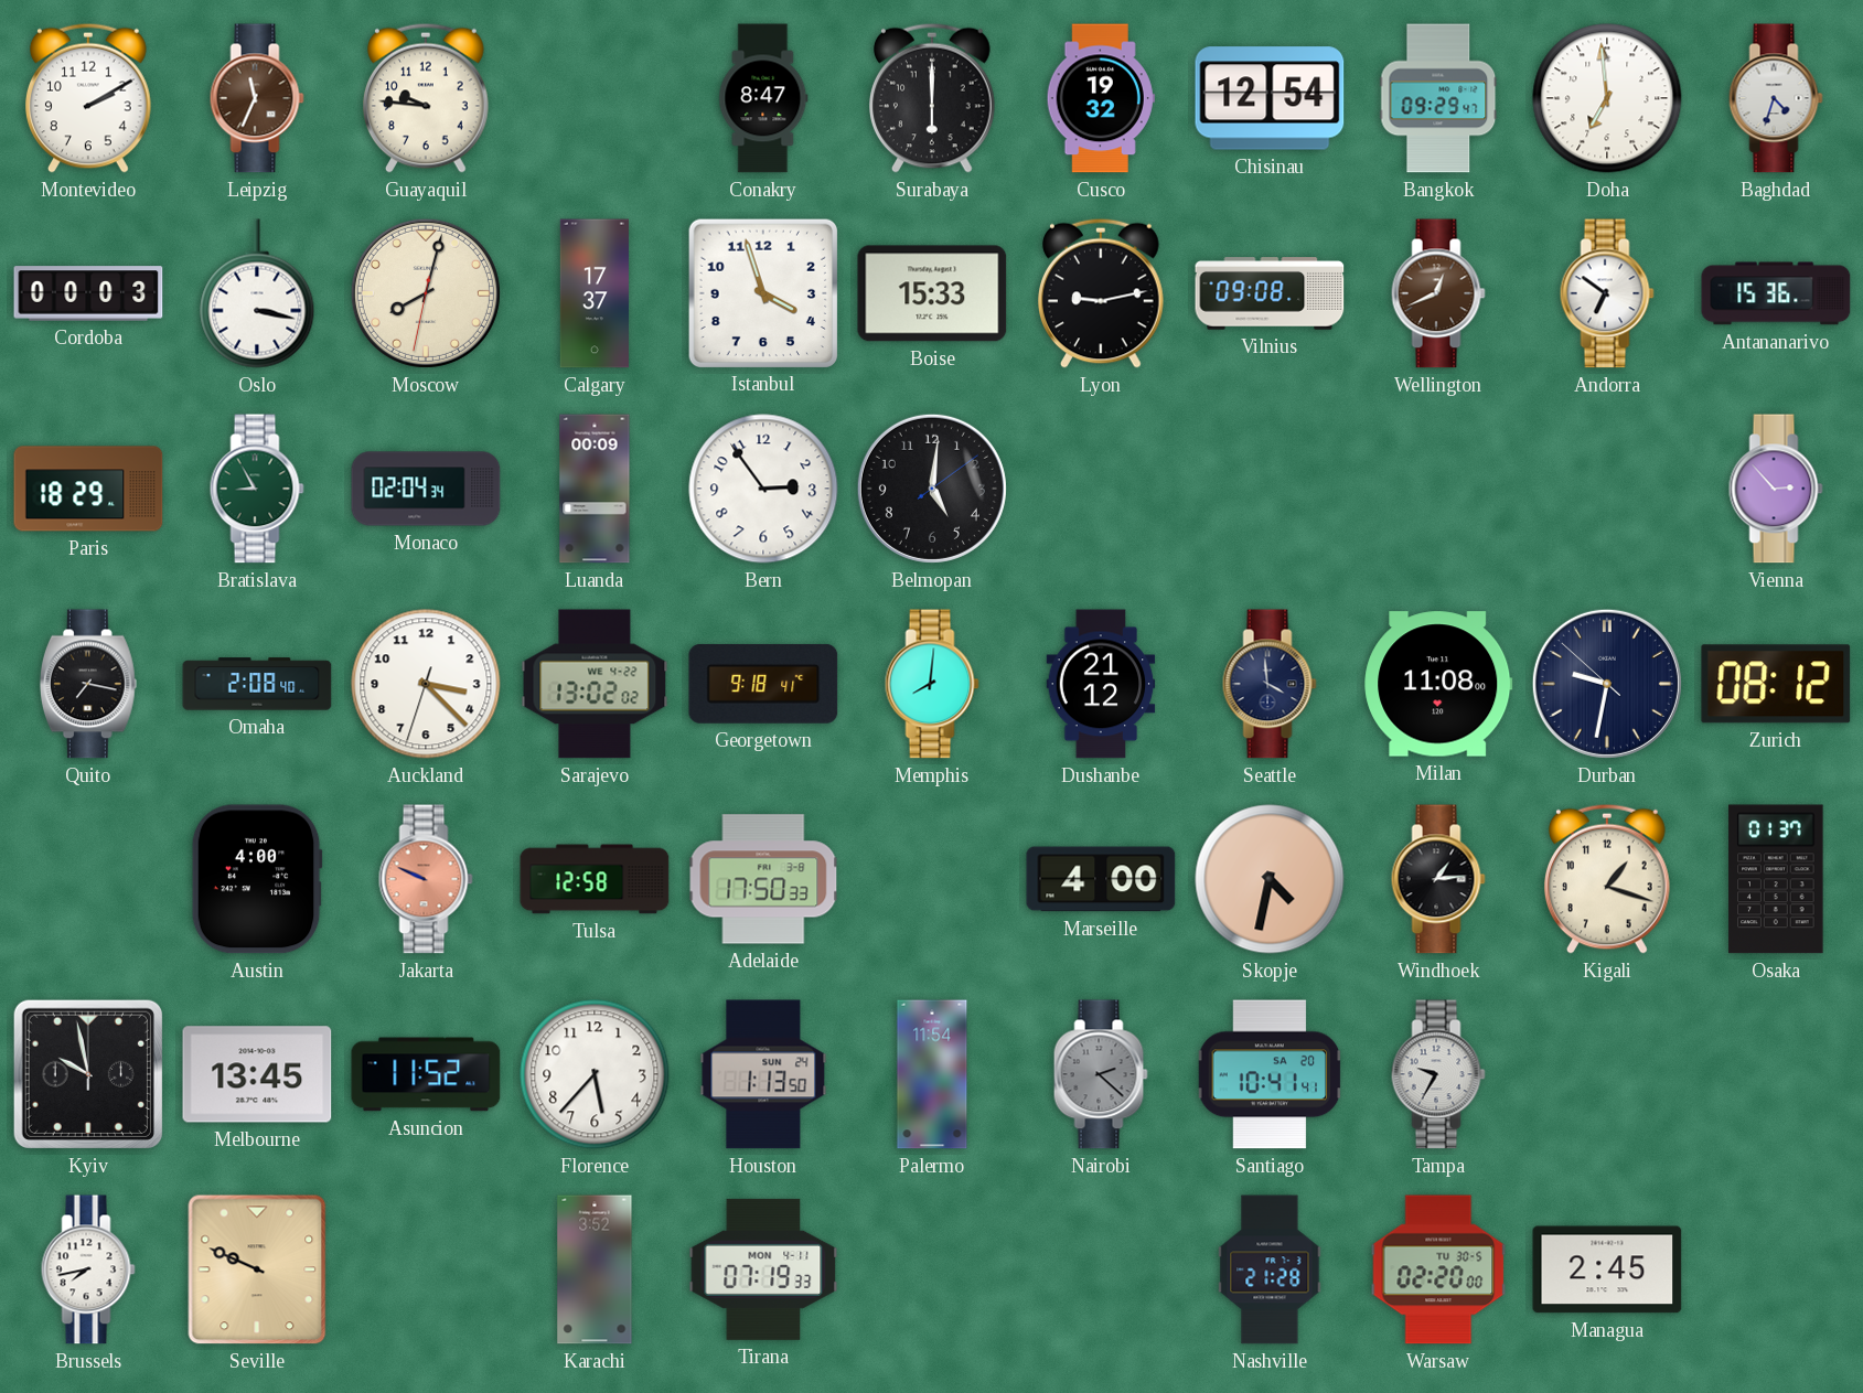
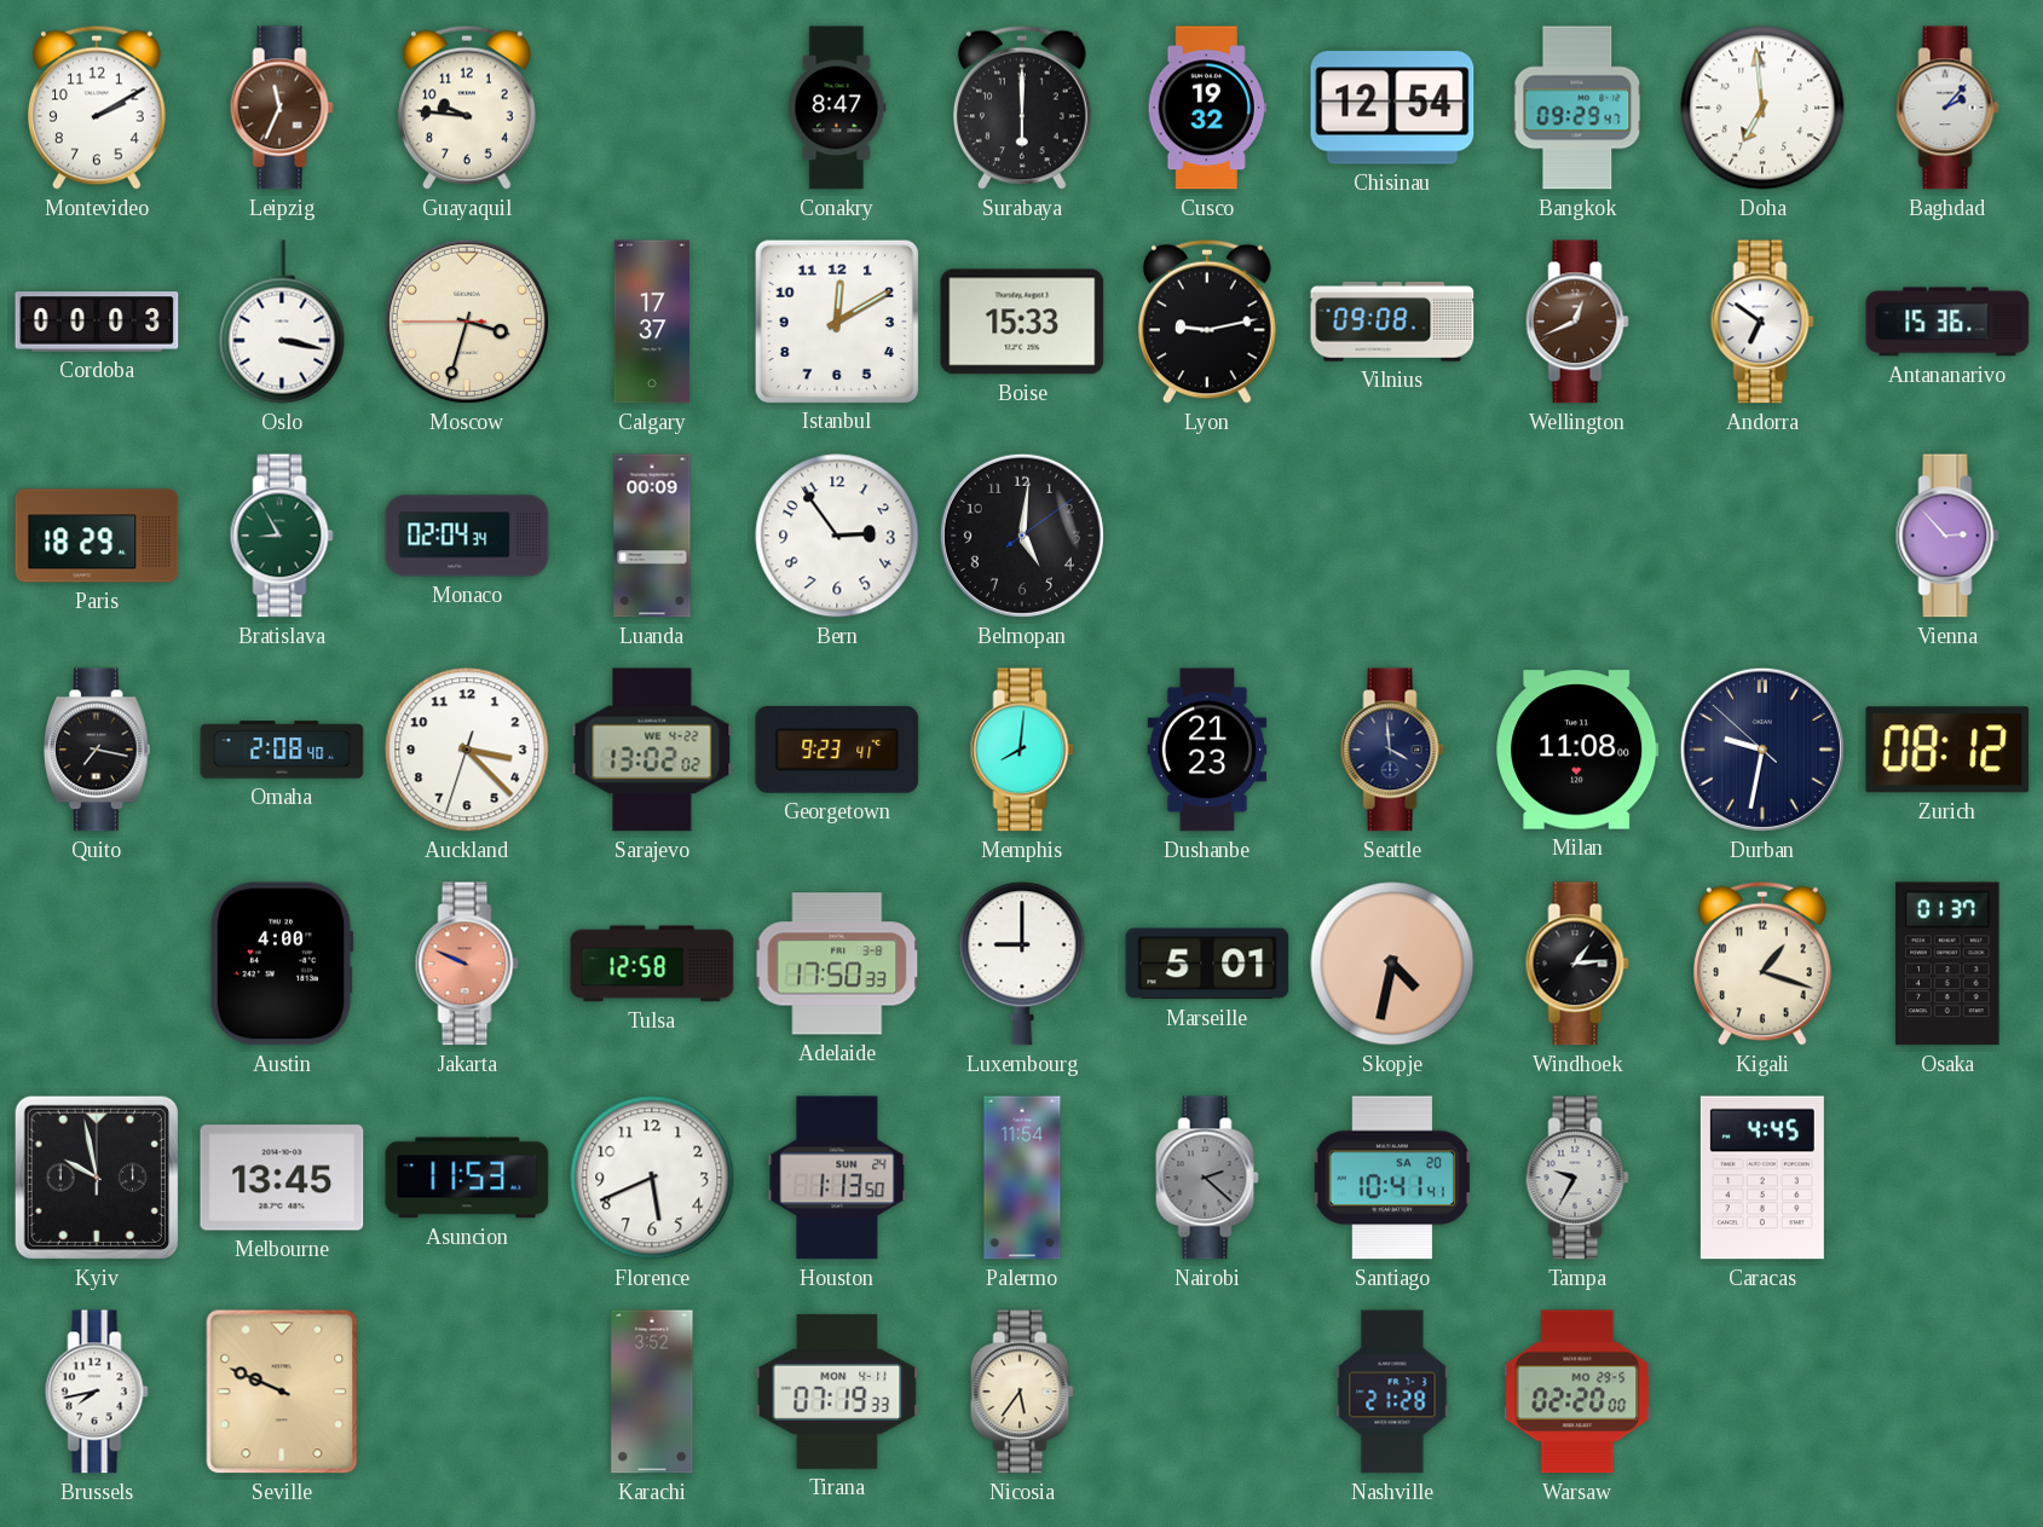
Baghdad: 4:33 -> 2:07 (1947, 108)
Moscow: 8:02 -> 3:32 (467, 322)
Istanbul: 3:57 -> 12:10 (836, 320)
Georgetown: 9:18 -> 9:23 (837, 750)
Dushanbe: 21:12 -> 21:23 (1207, 750)
Luxembourg: none -> 9:00 (1022, 964)
Marseille: 4:00 -> 5:01 (1207, 964)
Asuncion: 11:52 -> 11:53 (467, 1178)
Florence: 5:37 -> 5:41 (652, 1178)
Caracas: none -> 4:45 (1762, 1178)
Nicosia: none -> 5:36 (1022, 1392)
Warsaw date: TU 30-5 -> MO 29-5 (1577, 1392)
Managua: 2:45 -> none (1607, 1269)
